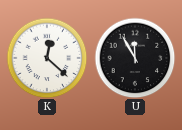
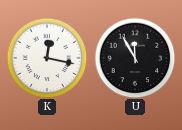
K: 12:22 -> 12:17 (47, 58)
